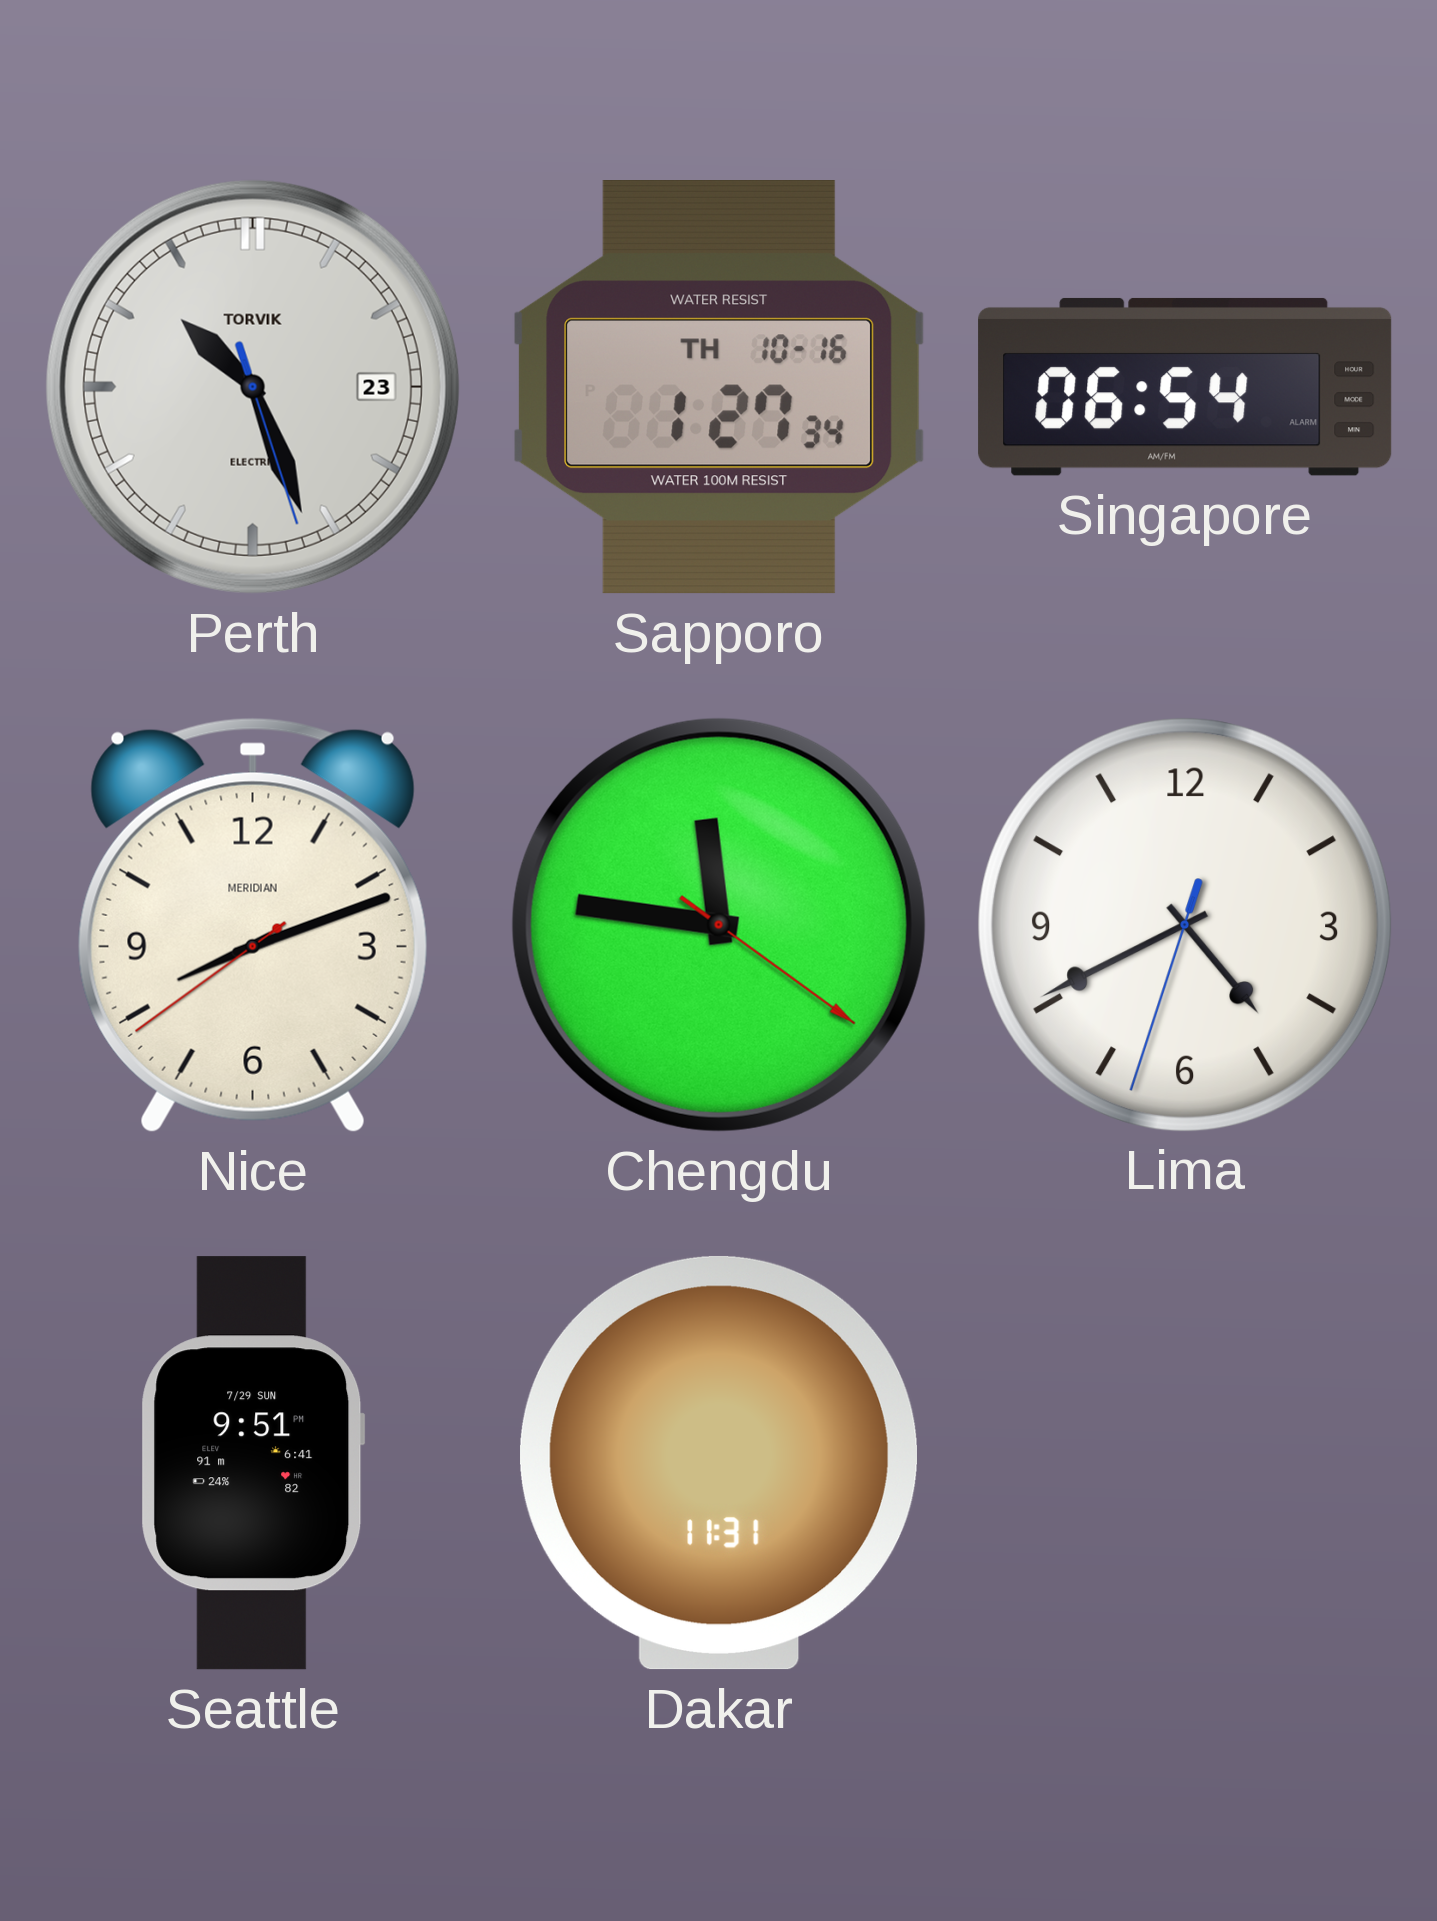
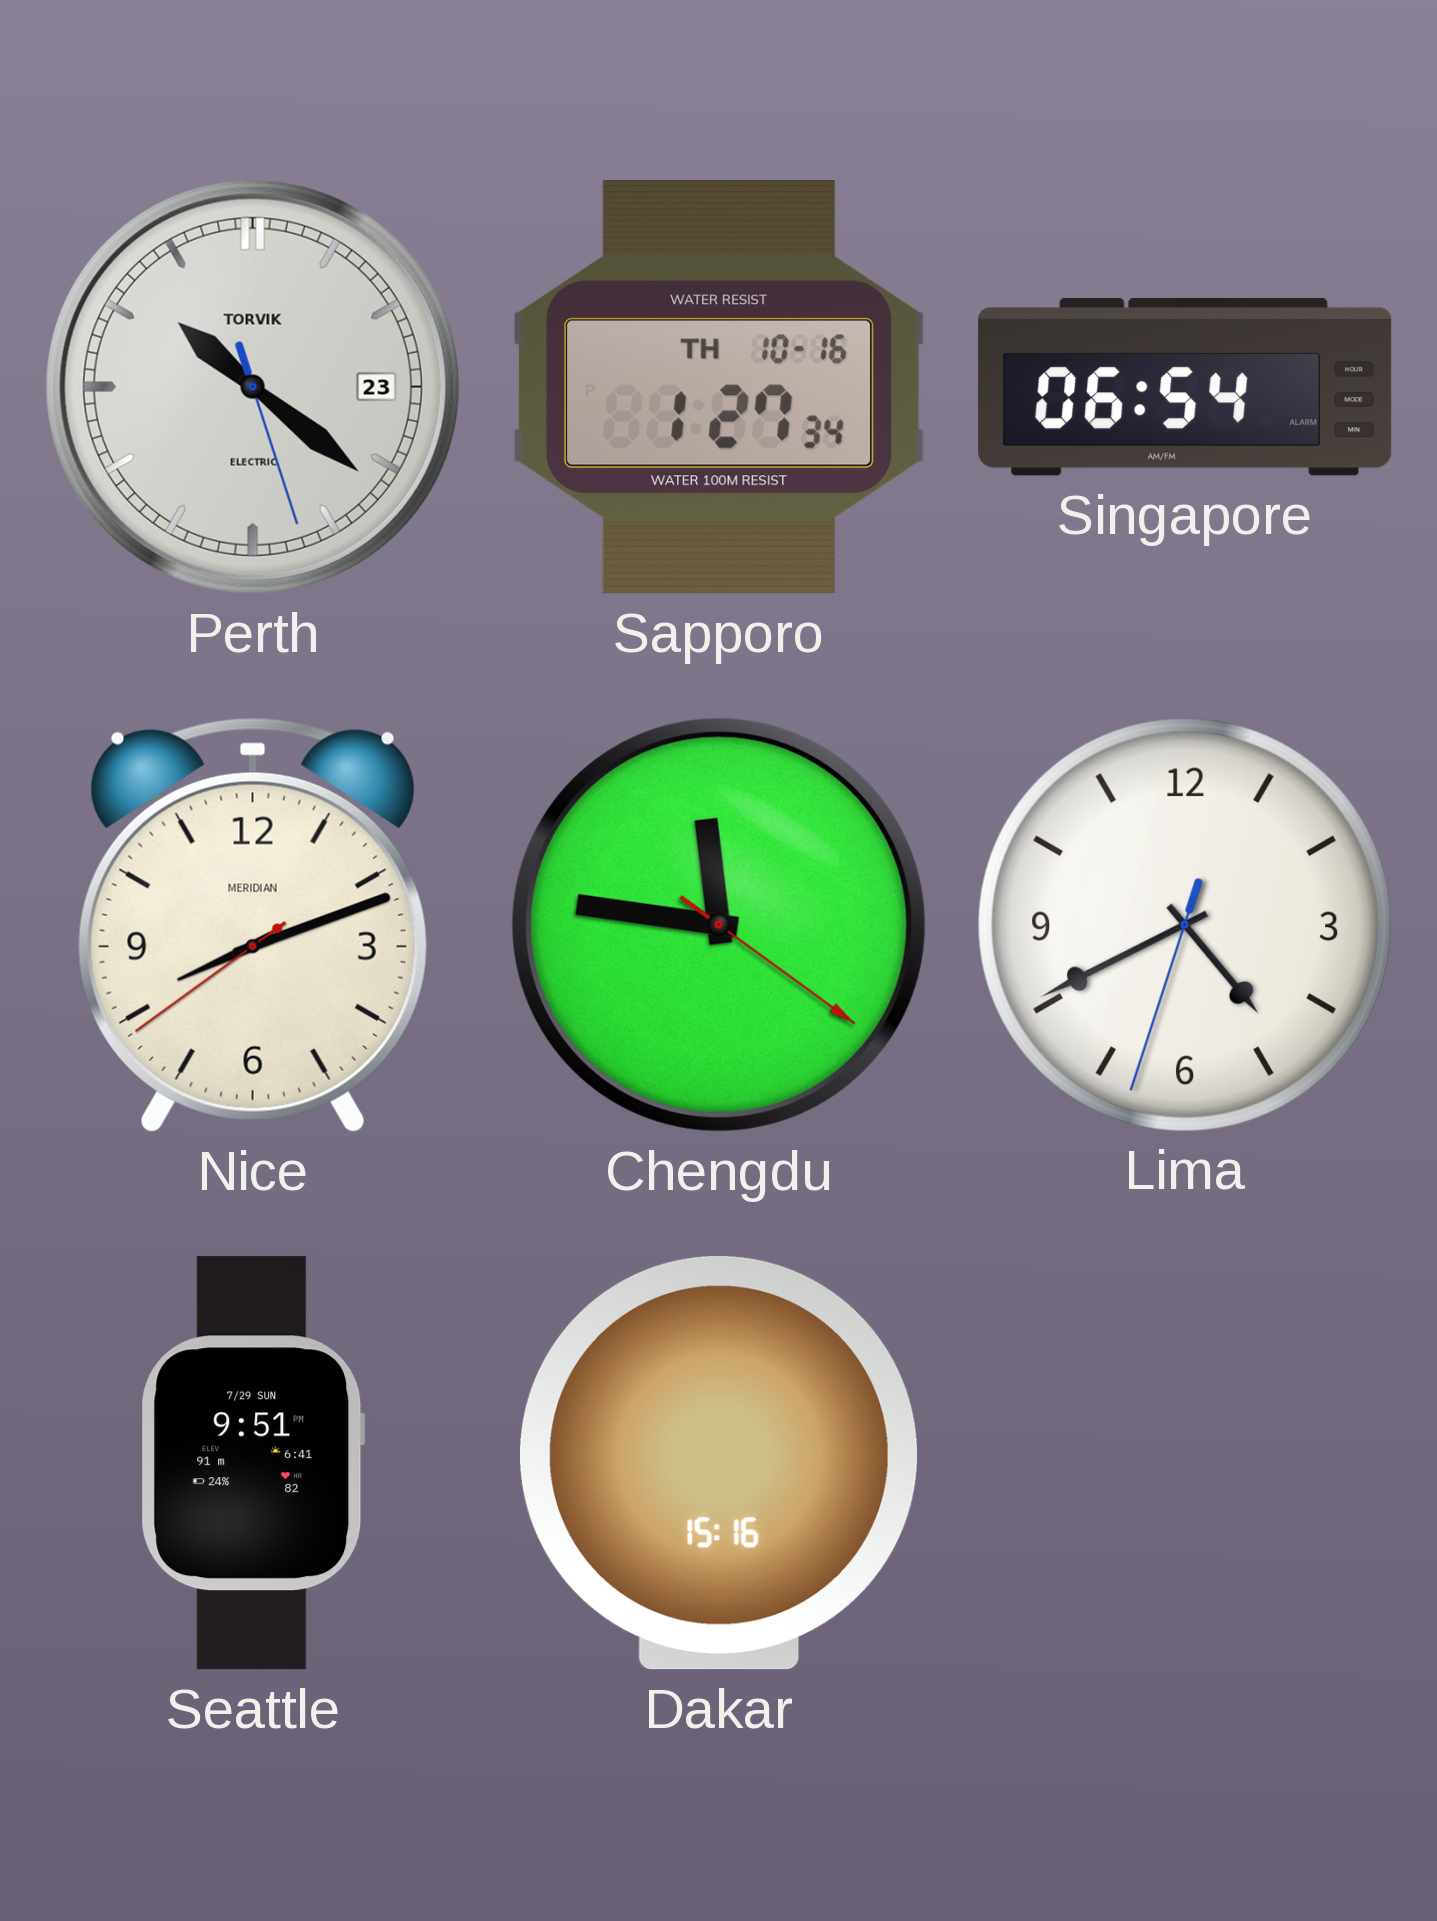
Perth: 10:26 -> 10:21 (253, 387)
Dakar: 11:31 -> 15:16 (718, 1463)
